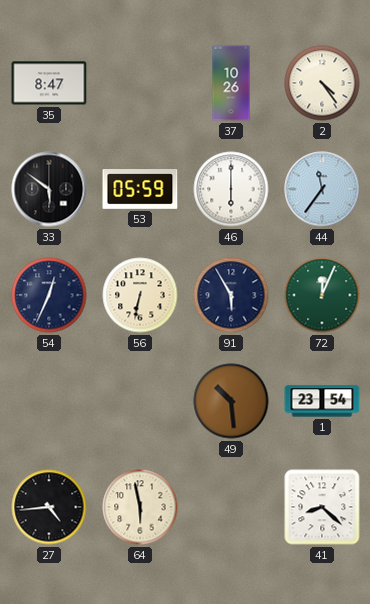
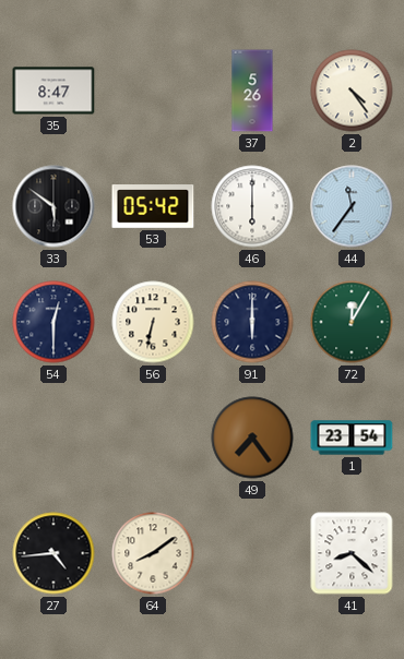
37: 10:26 -> 5:26 (252, 91)
53: 05:59 -> 05:42 (153, 207)
54: 12:34 -> 12:30 (54, 322)
91: 5:55 -> 6:00 (252, 322)
72: 12:04 -> 12:05 (352, 322)
49: 10:29 -> 7:24 (252, 438)
64: 5:58 -> 8:09 (153, 553)
